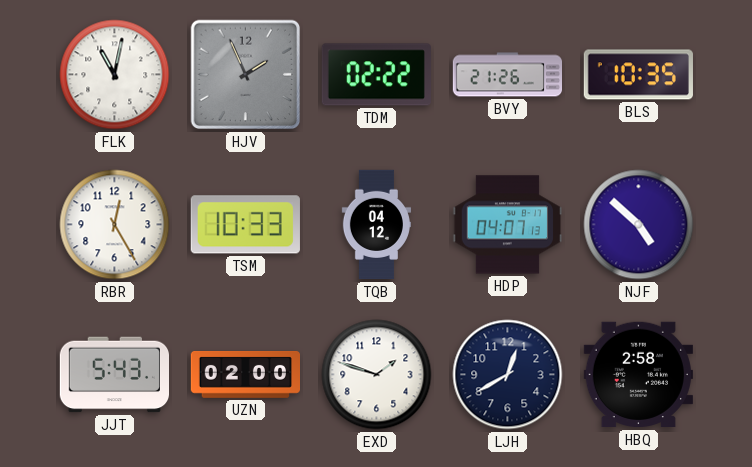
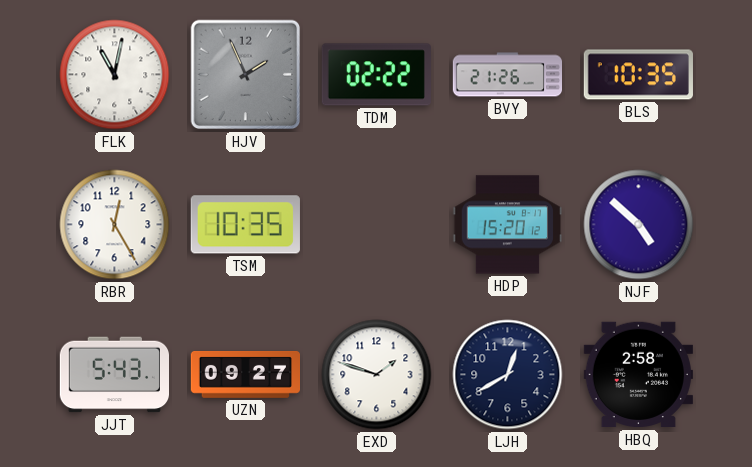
TSM: 10:33 -> 10:35 (245, 225)
TQB: 04:12 -> none (376, 225)
HDP: 04:07 -> 15:20 (507, 225)
UZN: 02:00 -> 09:27 (245, 374)
